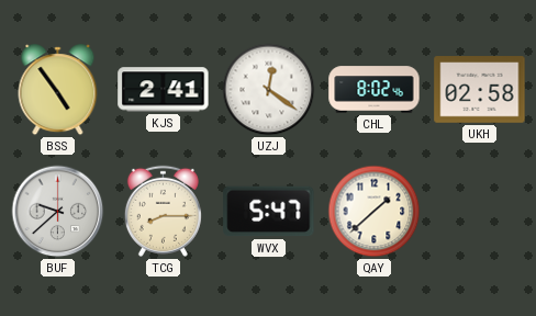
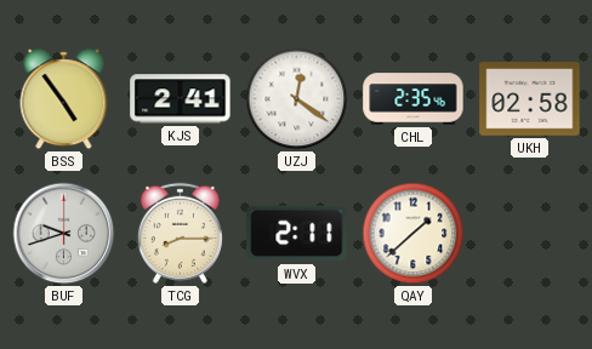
CHL: 8:02 -> 2:35 (414, 99)
BUF: 9:38 -> 9:42 (64, 234)
WVX: 5:47 -> 2:11 (297, 234)
